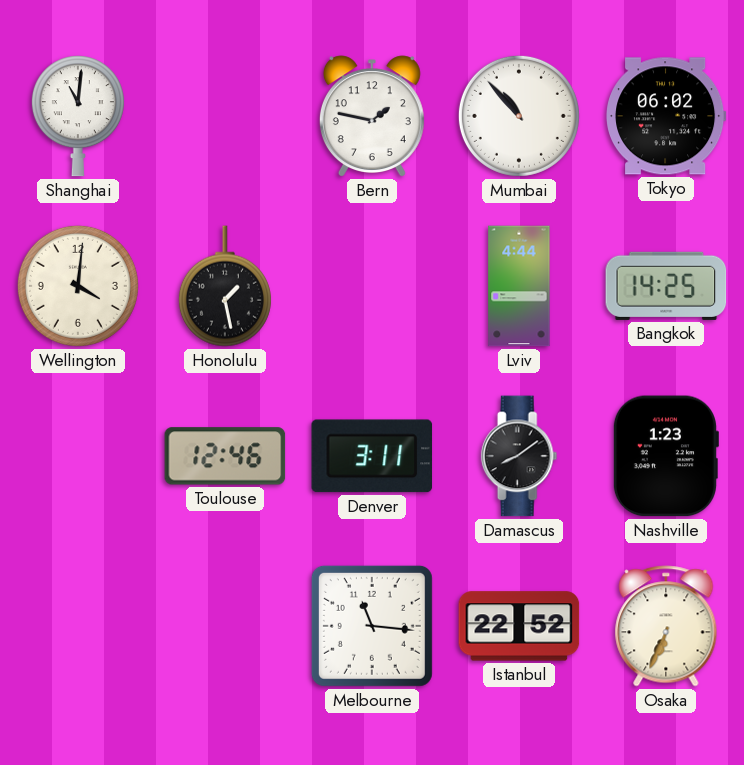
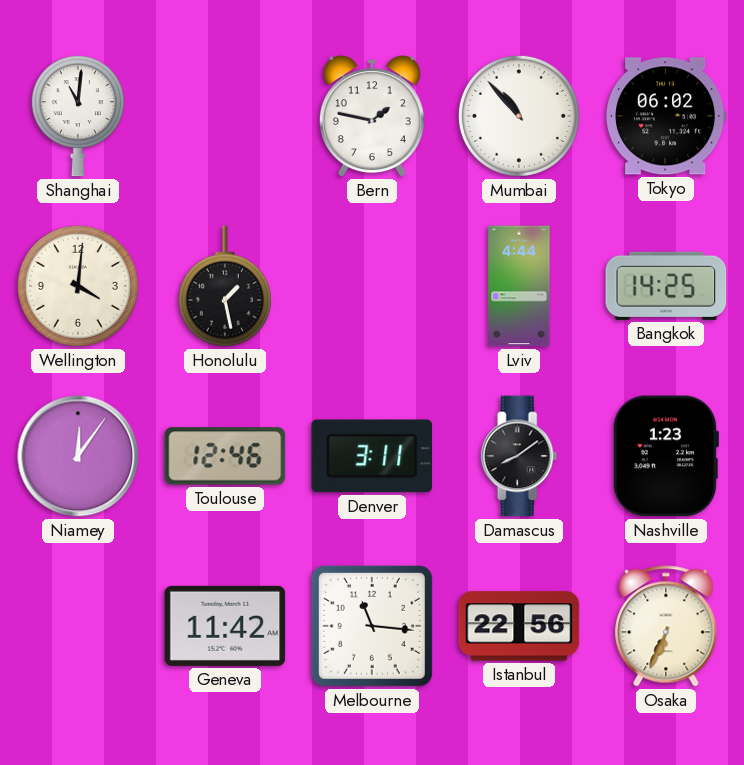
Niamey: none -> 12:06 (78, 456)
Geneva: none -> 11:42 (225, 626)
Istanbul: 22:52 -> 22:56 (519, 626)
